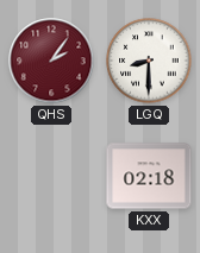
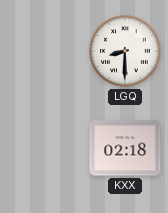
QHS: 2:06 -> none (51, 61)
